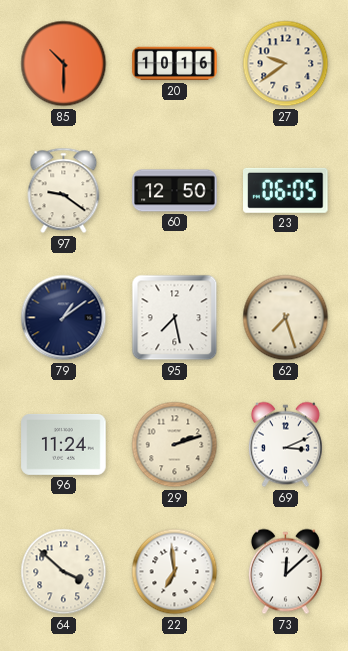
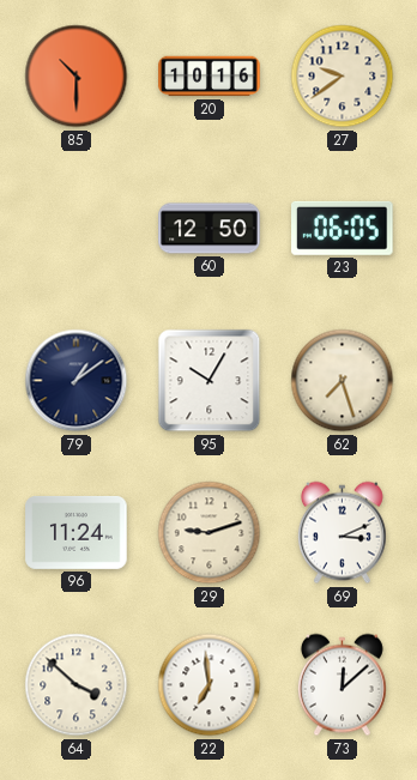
97: 9:21 -> none (64, 191)
95: 7:28 -> 10:05 (210, 381)
29: 2:12 -> 9:12 (210, 533)
